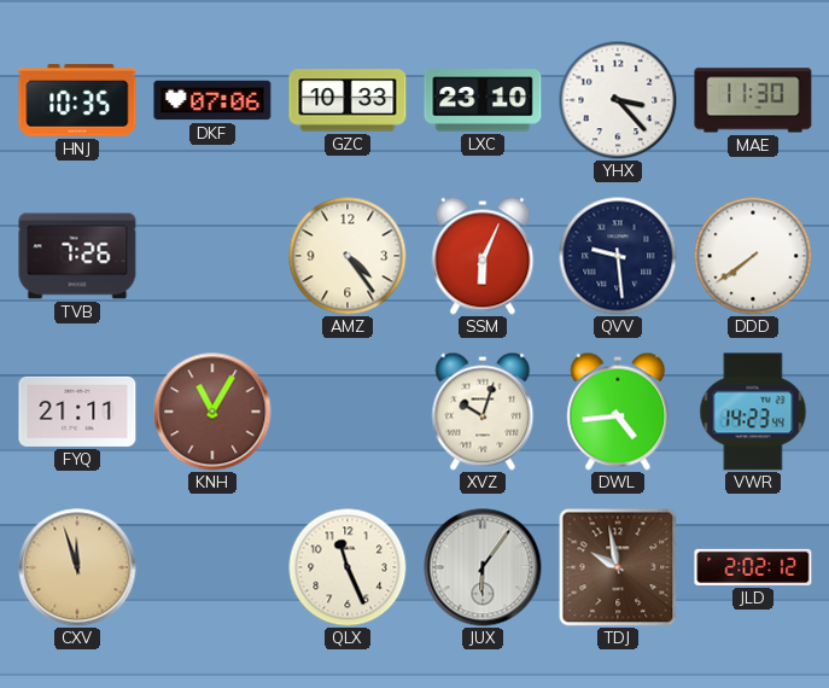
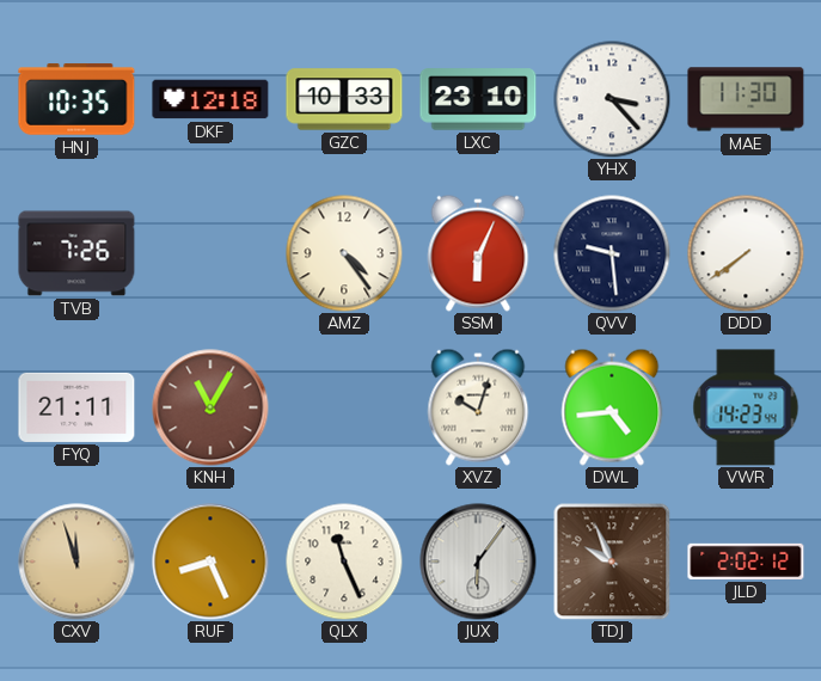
DKF: 07:06 -> 12:18 (210, 99)
RUF: none -> 8:26 (210, 562)
TDJ: 9:58 -> 9:56 (612, 562)
